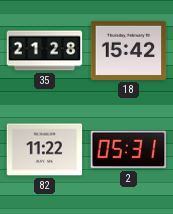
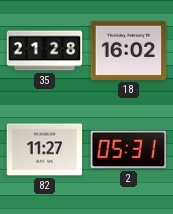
18: 15:42 -> 16:02 (129, 50)
82: 11:22 -> 11:27 (45, 150)
